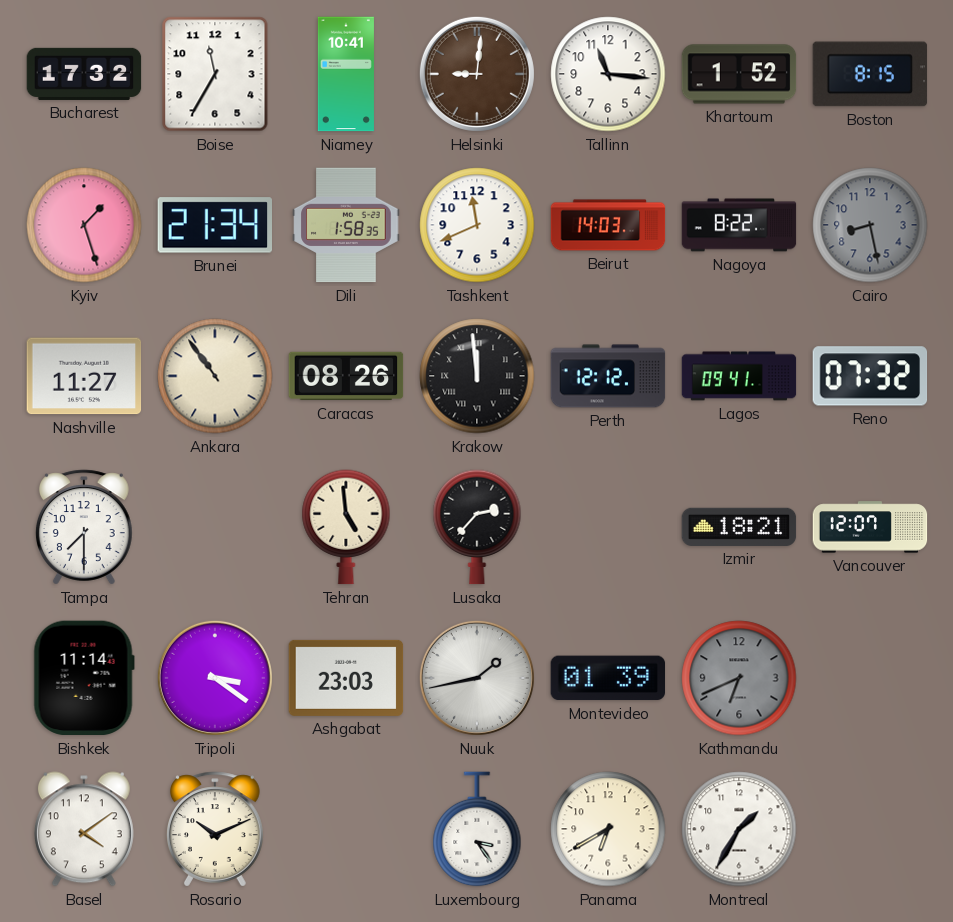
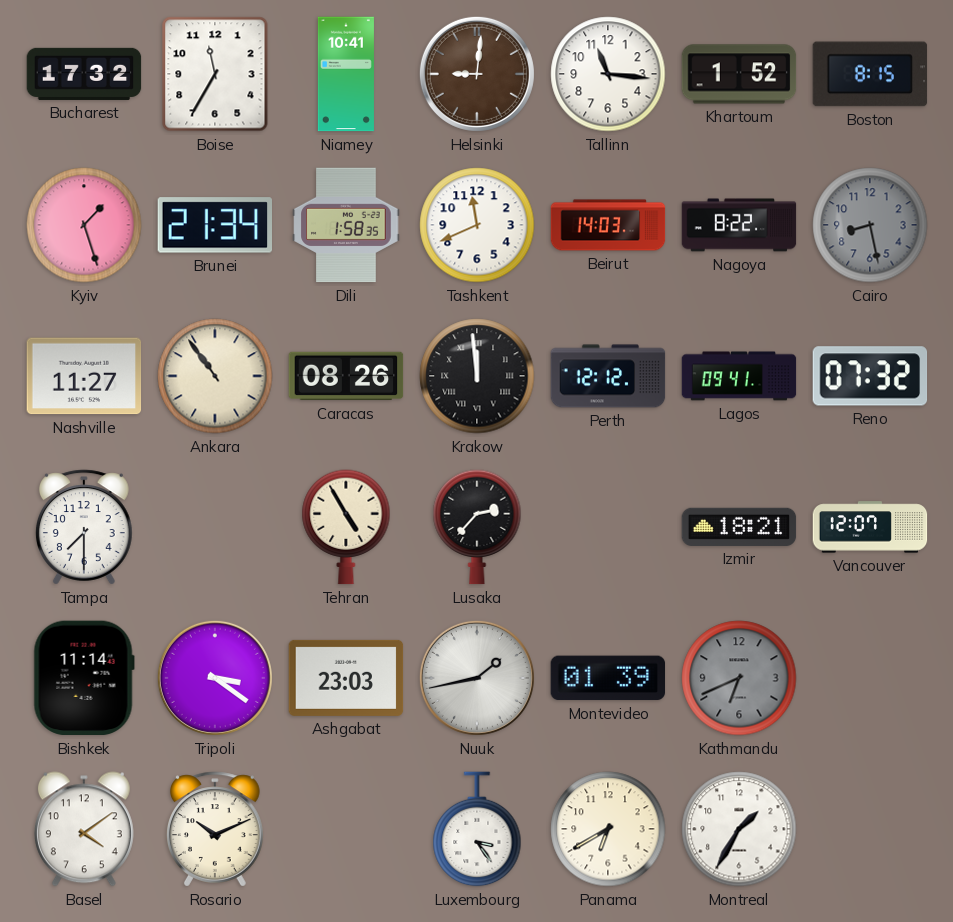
Tehran: 4:59 -> 4:55 (346, 527)
